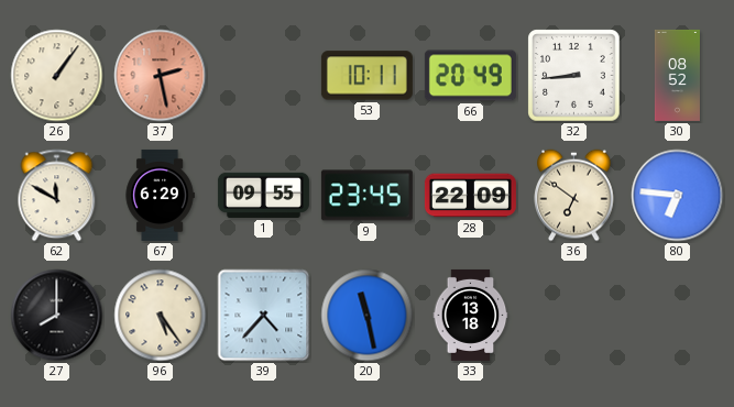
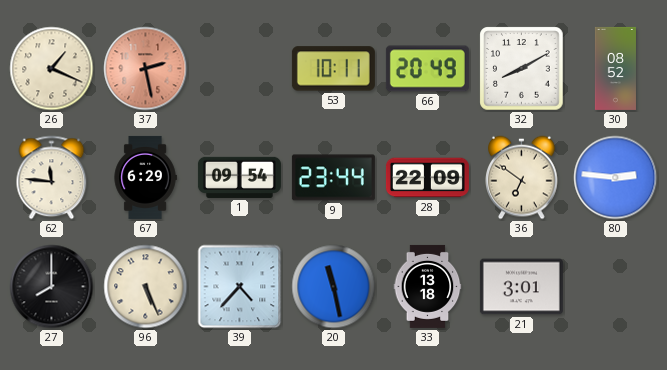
26: 1:06 -> 1:19 (52, 69)
32: 8:44 -> 8:10 (522, 69)
62: 11:50 -> 11:46 (52, 178)
1: 09:55 -> 09:54 (239, 177)
9: 23:45 -> 23:44 (333, 178)
80: 6:46 -> 2:46 (616, 178)
96: 5:24 -> 5:26 (146, 287)
21: none -> 3:01 (521, 287)
